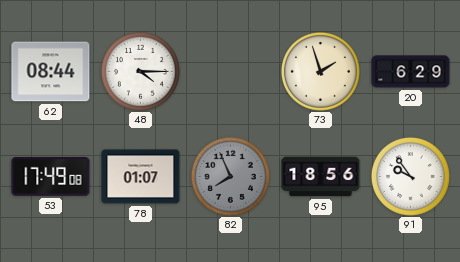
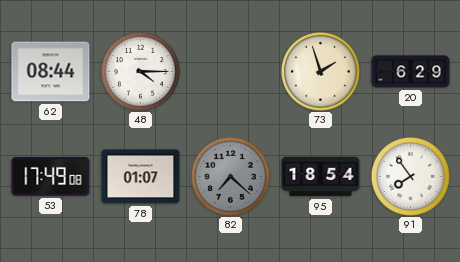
82: 7:56 -> 7:22 (230, 176)
95: 18:56 -> 18:54 (321, 177)
91: 9:54 -> 7:54 (410, 176)
